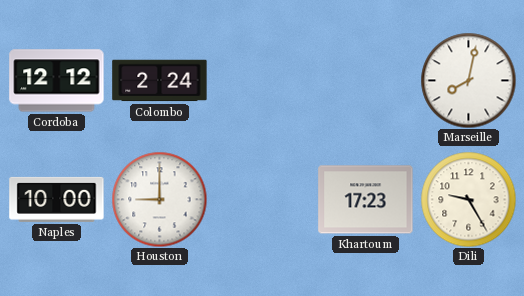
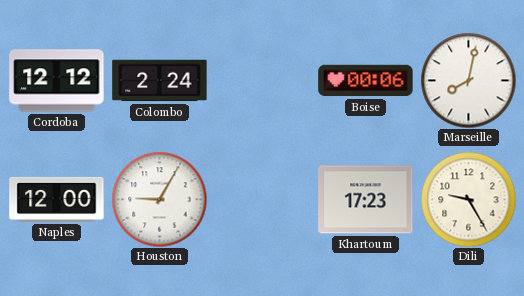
Boise: none -> 00:06 (366, 81)
Naples: 10:00 -> 12:00 (57, 199)
Houston: 9:00 -> 9:05 (159, 199)
